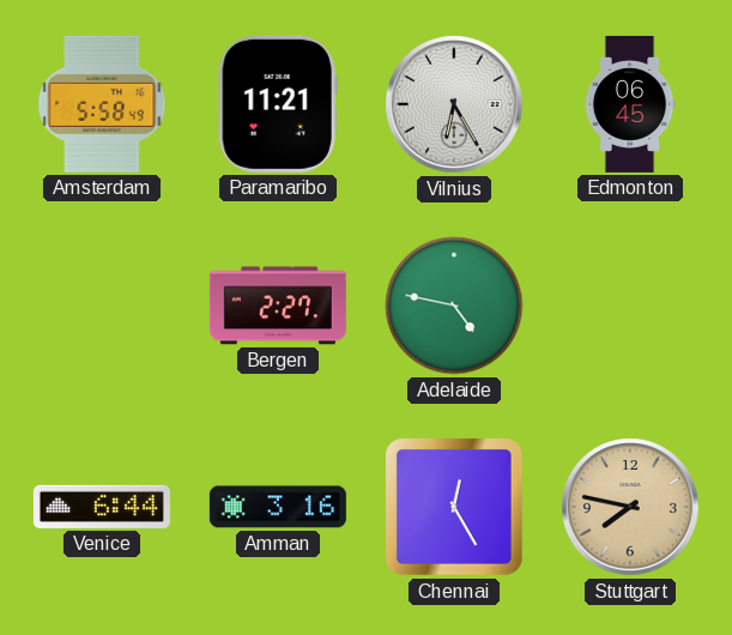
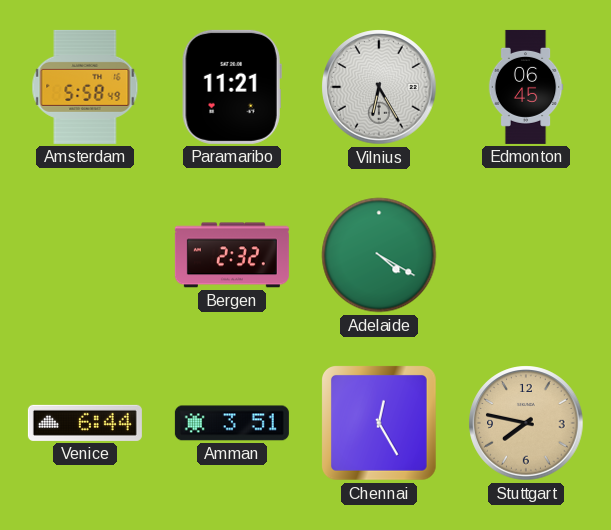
Bergen: 2:27 -> 2:32 (232, 255)
Adelaide: 4:47 -> 4:20 (379, 255)
Amman: 3:16 -> 3:51 (232, 423)
